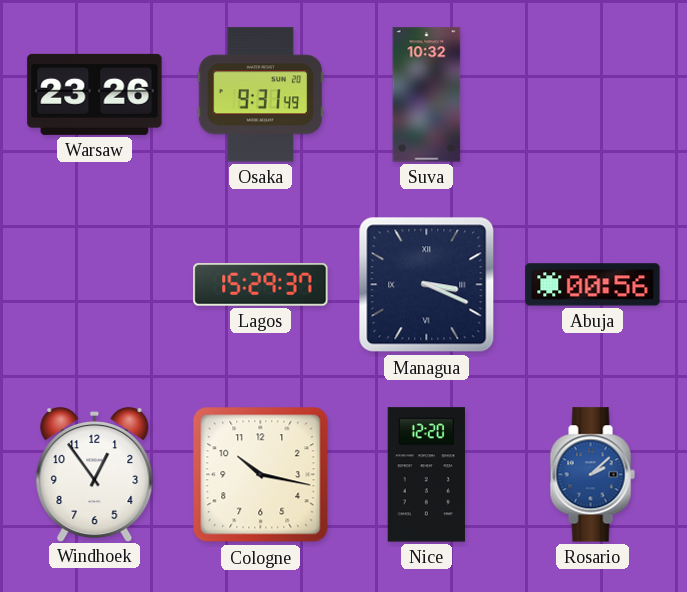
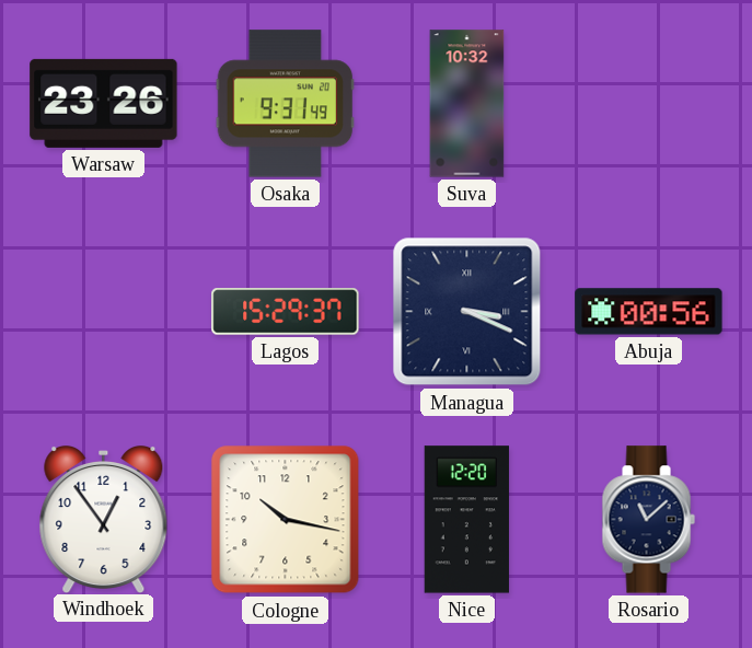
Rosario: 2:08 -> 11:08 (648, 520)
Rosario dial: blue -> navy (648, 520)
